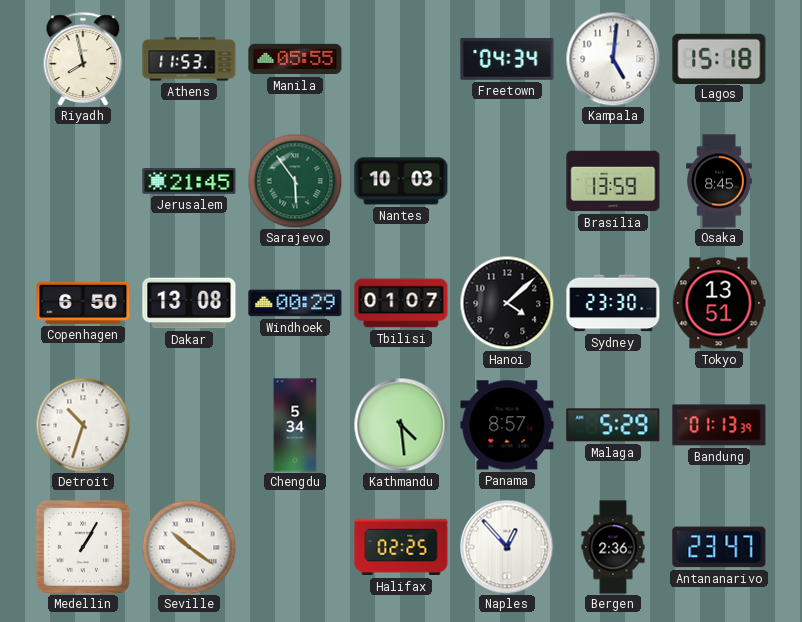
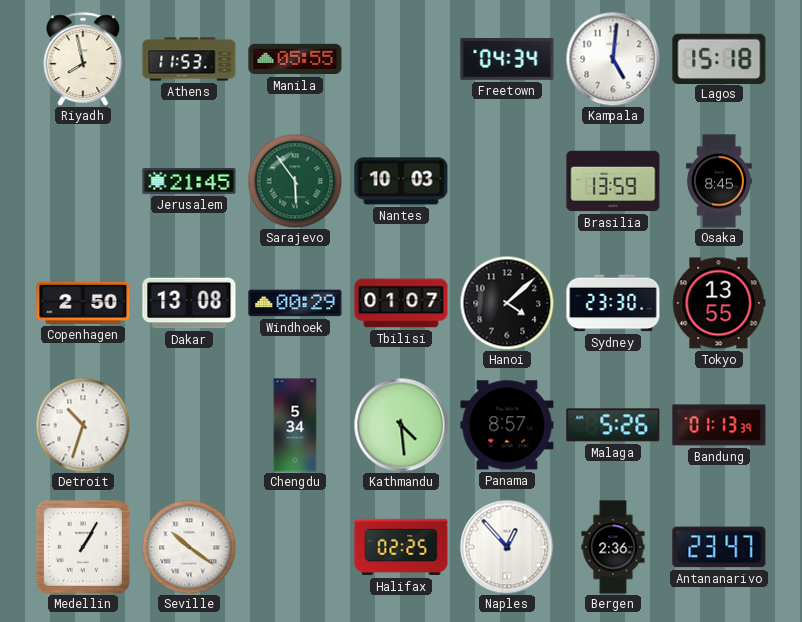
Copenhagen: 6:50 -> 2:50 (83, 303)
Tokyo: 13:51 -> 13:55 (719, 303)
Malaga: 5:29 -> 5:26 (613, 425)
